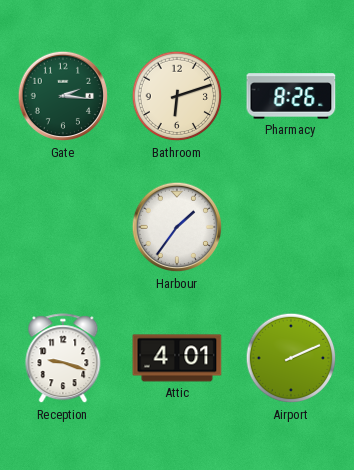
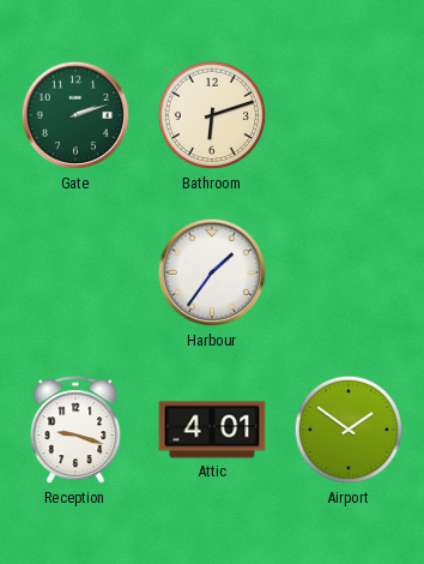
Gate: 2:16 -> 2:12 (75, 115)
Pharmacy: 8:26 -> none (291, 96)
Airport: 2:11 -> 1:51 (349, 430)
